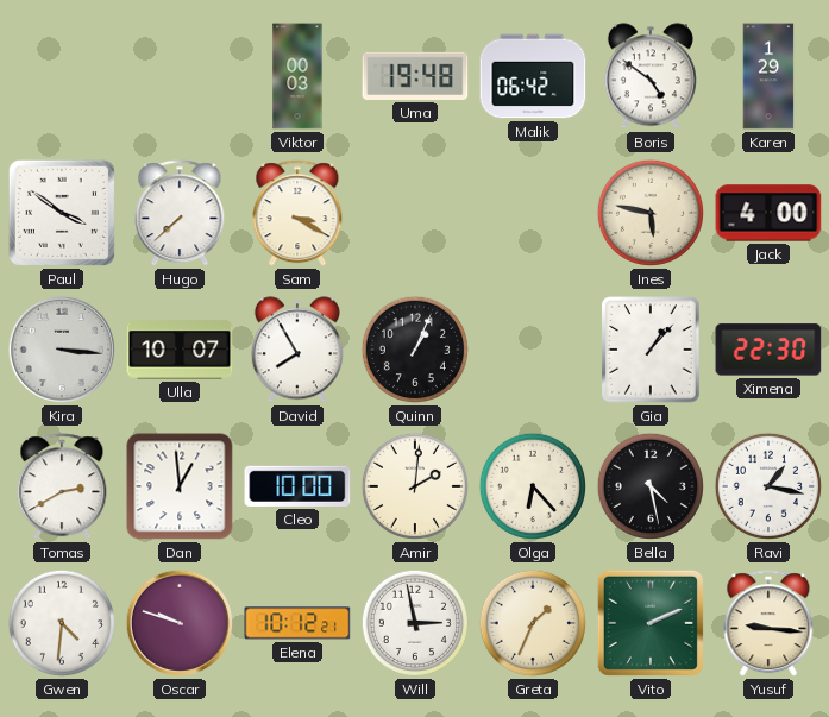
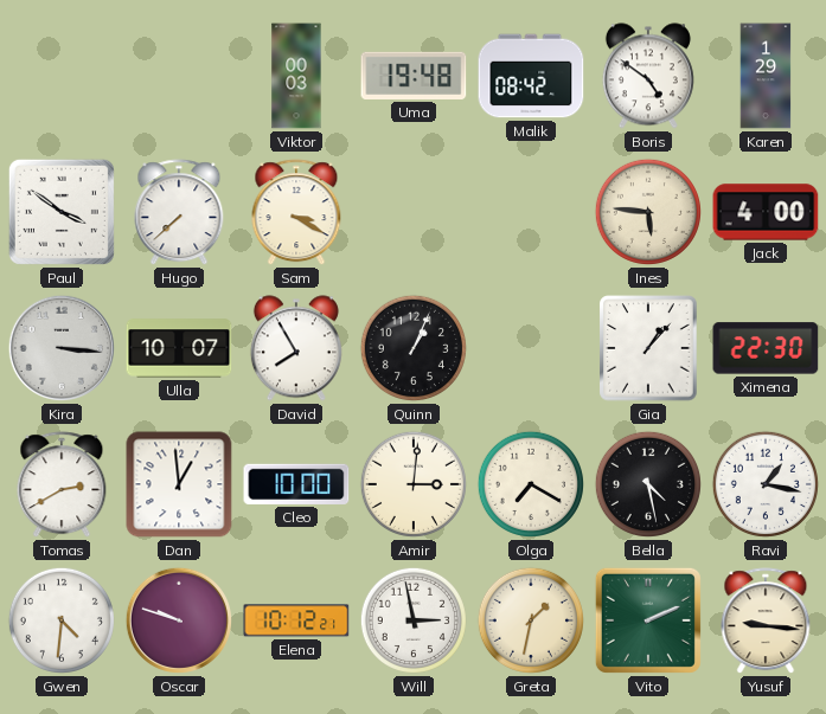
Malik: 06:42 -> 08:42 (531, 76)
Ines: 5:47 -> 5:46 (648, 212)
Amir: 2:01 -> 3:01 (414, 484)
Olga: 6:23 -> 7:20 (531, 484)
Greta: 1:34 -> 1:32 (531, 620)
